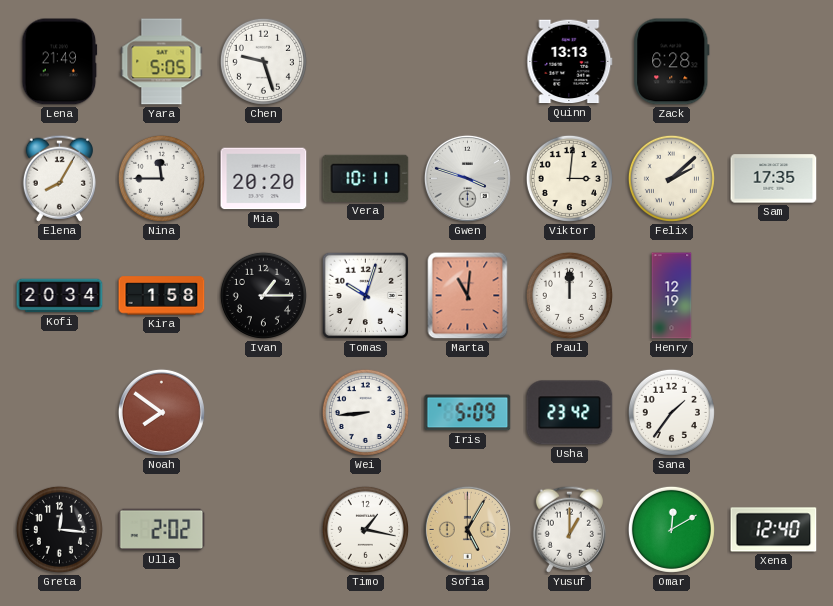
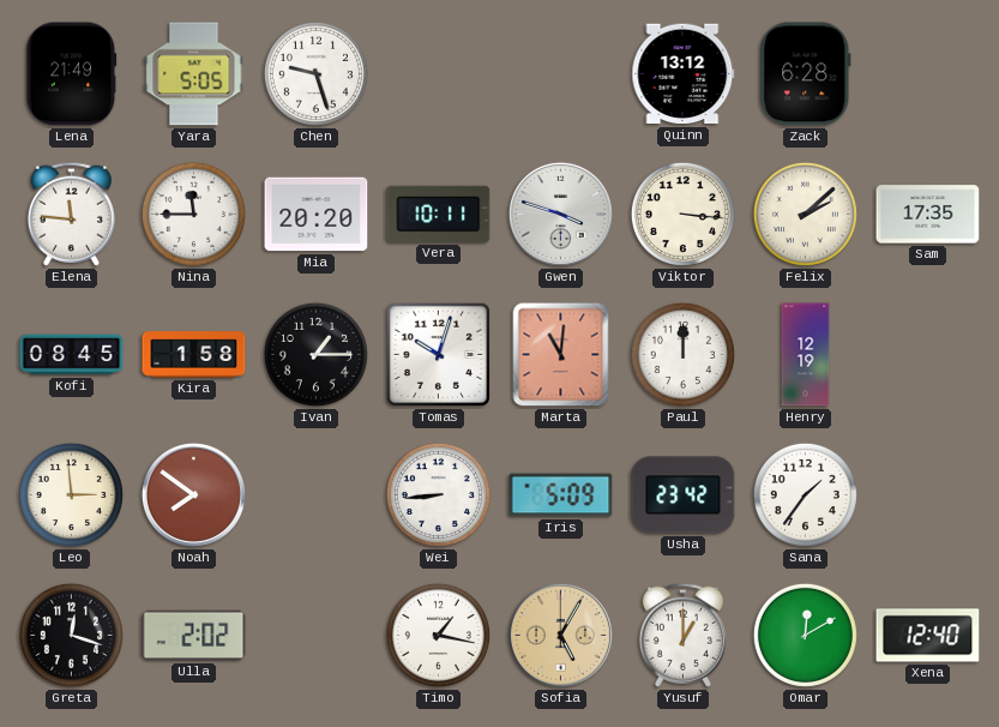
Quinn: 13:13 -> 13:12 (684, 74)
Elena: 8:05 -> 11:46 (71, 214)
Viktor: 3:01 -> 3:16 (682, 214)
Kofi: 20:34 -> 08:45 (72, 355)
Leo: none -> 2:59 (71, 494)
Greta: 12:16 -> 12:18 (71, 635)
